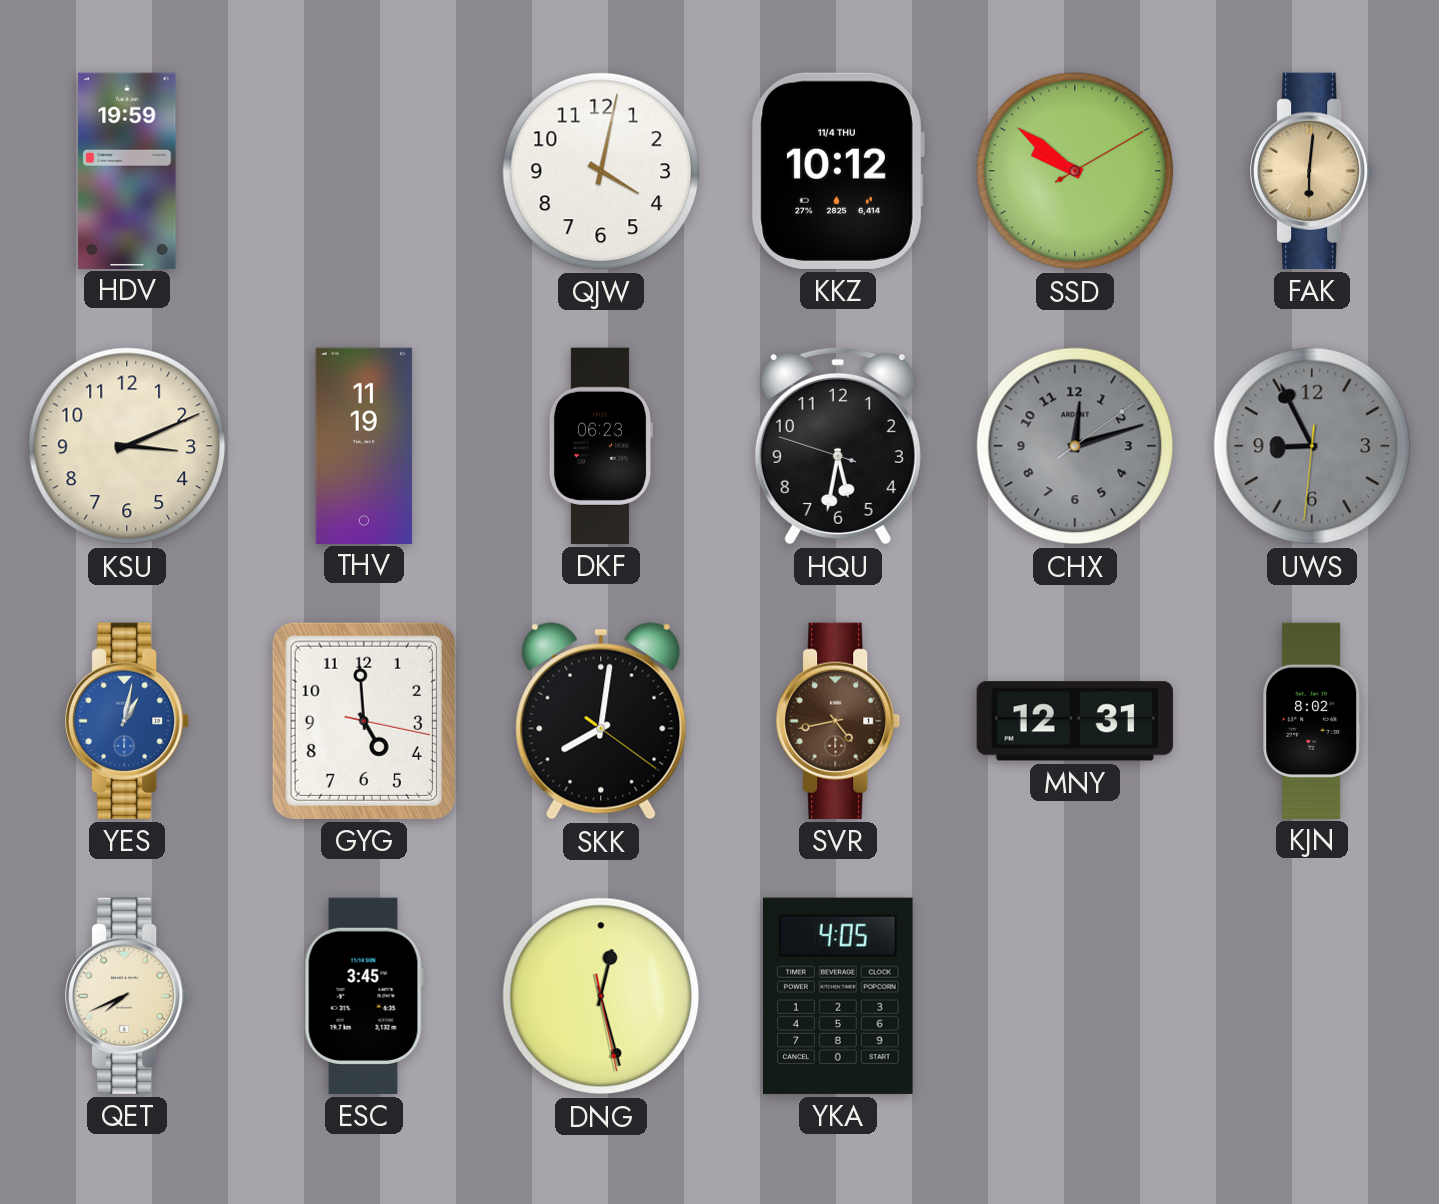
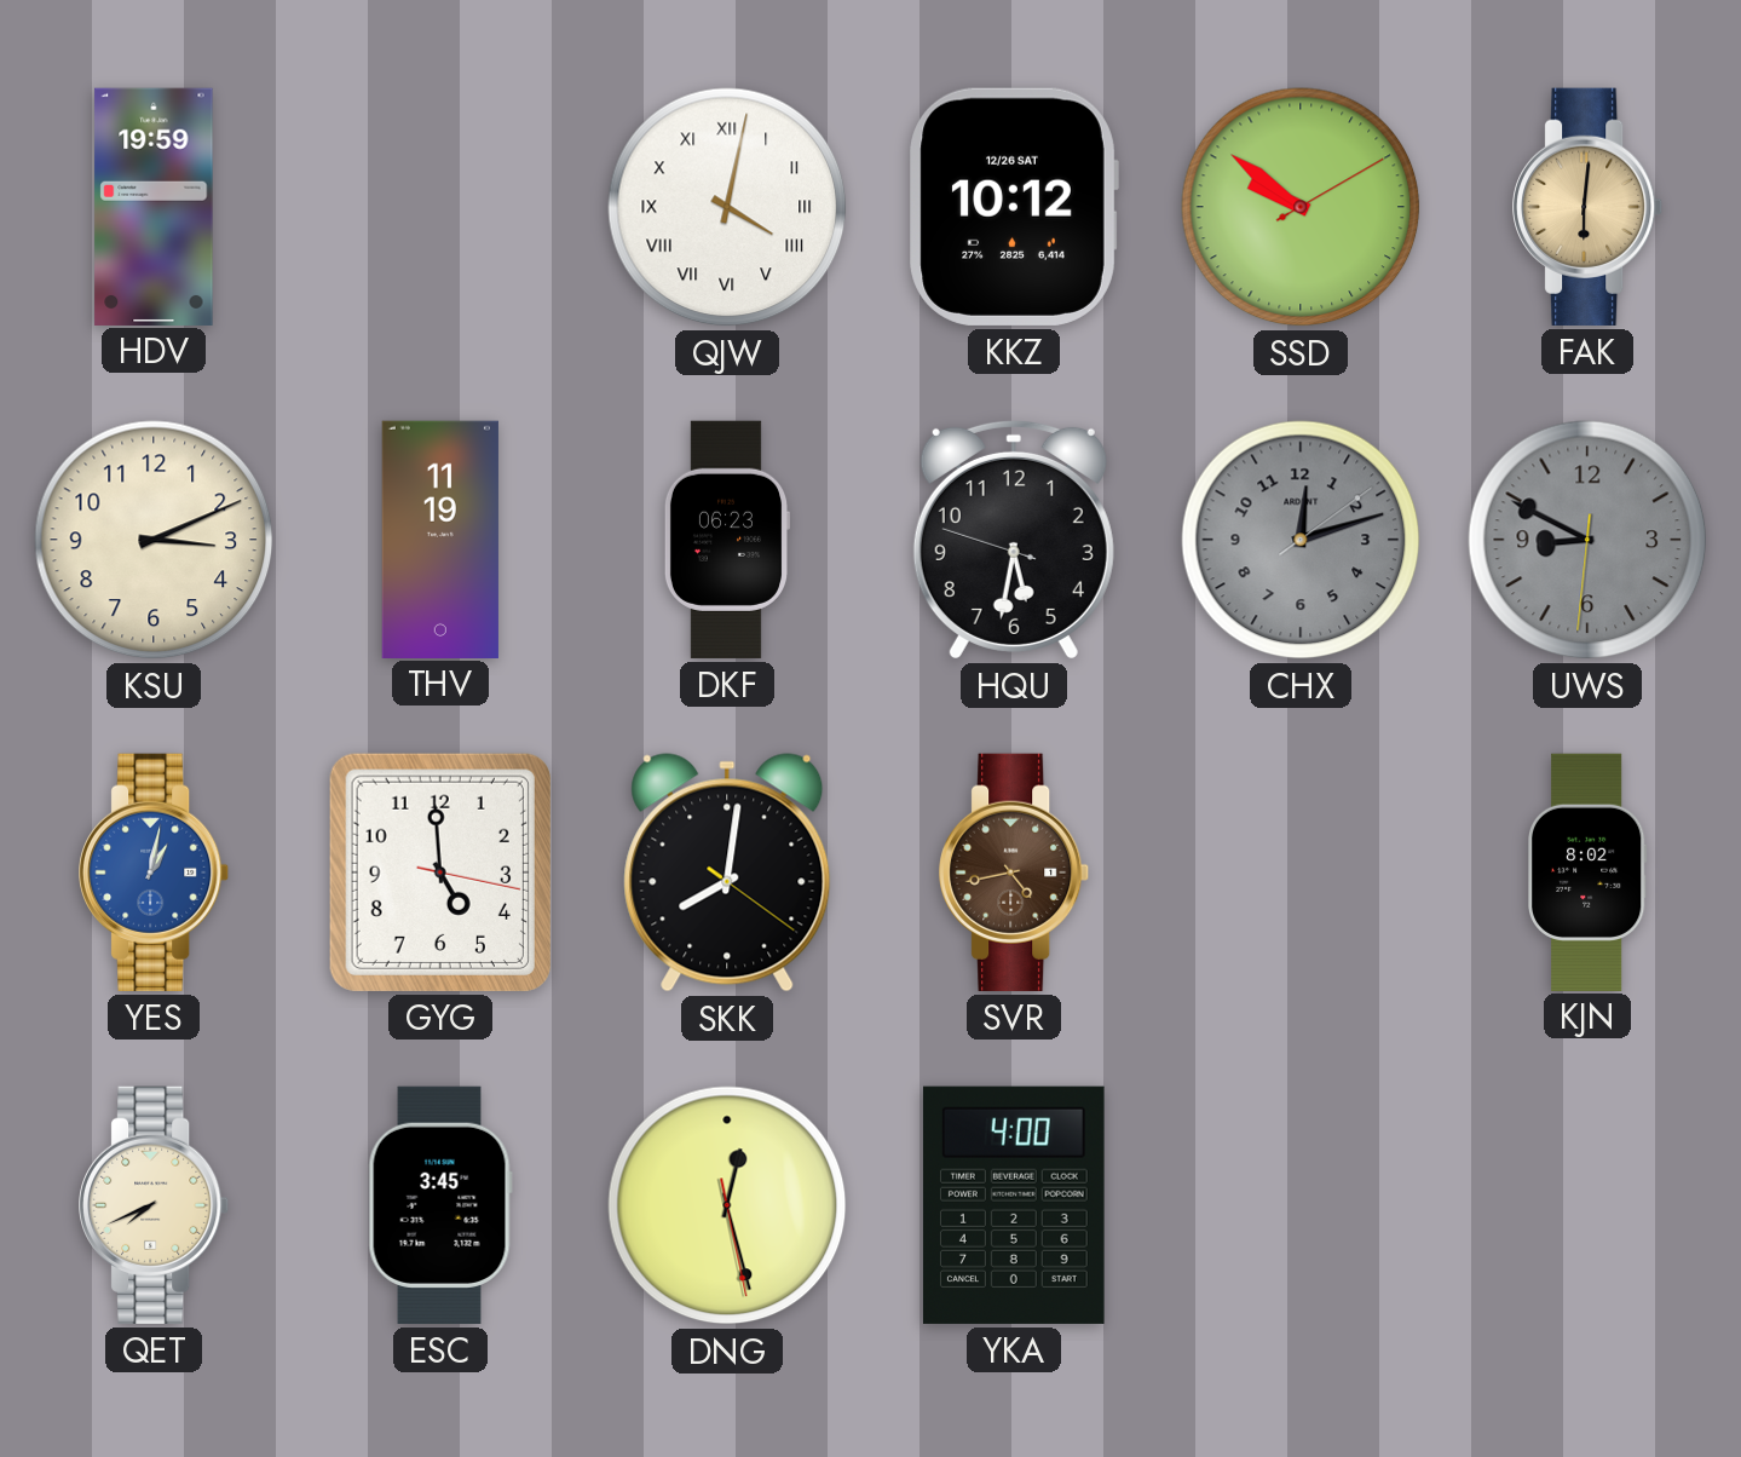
QJW numerals: Arabic -> Roman (727, 207)
KKZ date: 11/4 THU -> 12/26 SAT (1014, 207)
UWS: 8:55 -> 8:49 (1587, 540)
MNY: 12:31 -> none (1075, 721)
YKA: 4:05 -> 4:00 (1014, 1205)
